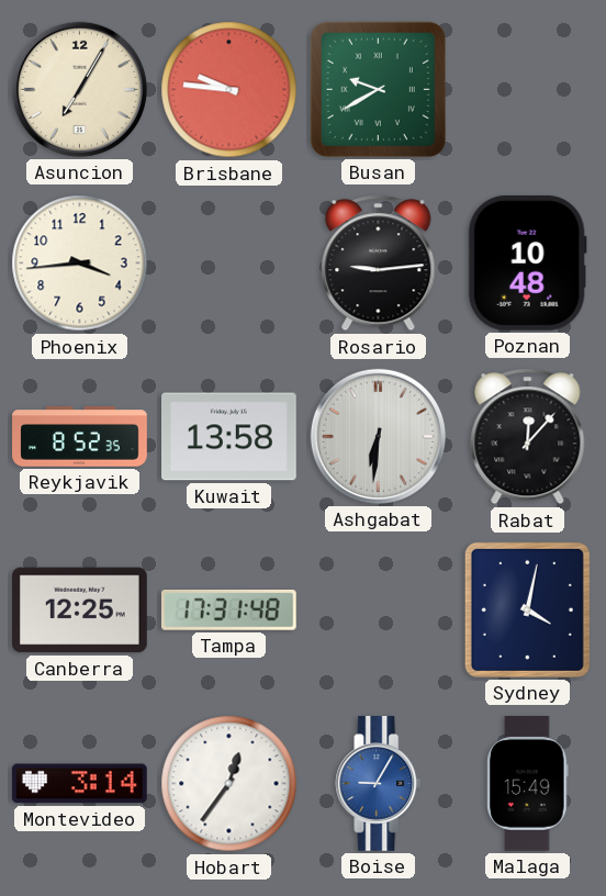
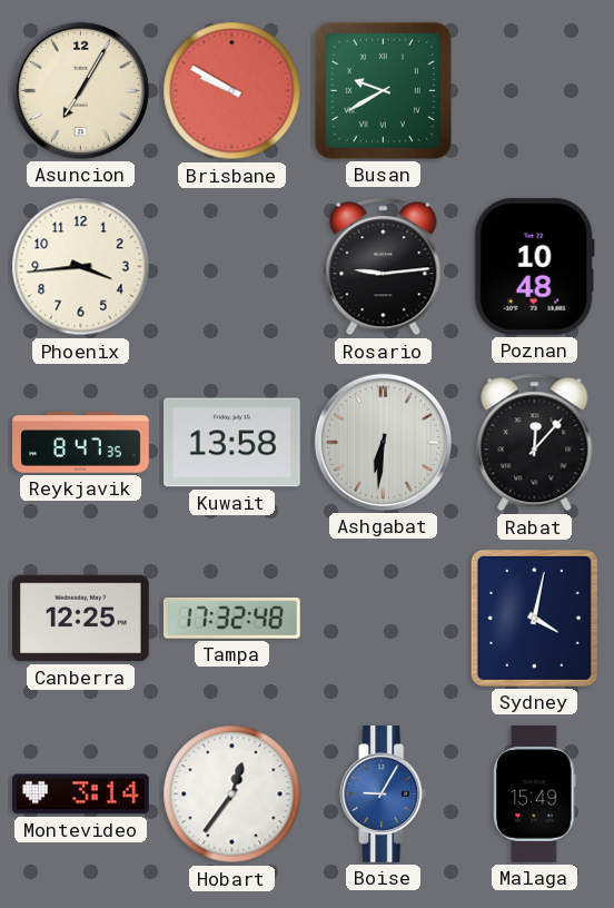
Brisbane: 9:46 -> 9:50 (232, 91)
Reykjavik: 8:52 -> 8:47 (81, 443)
Tampa: 17:31 -> 17:32 (231, 619)
